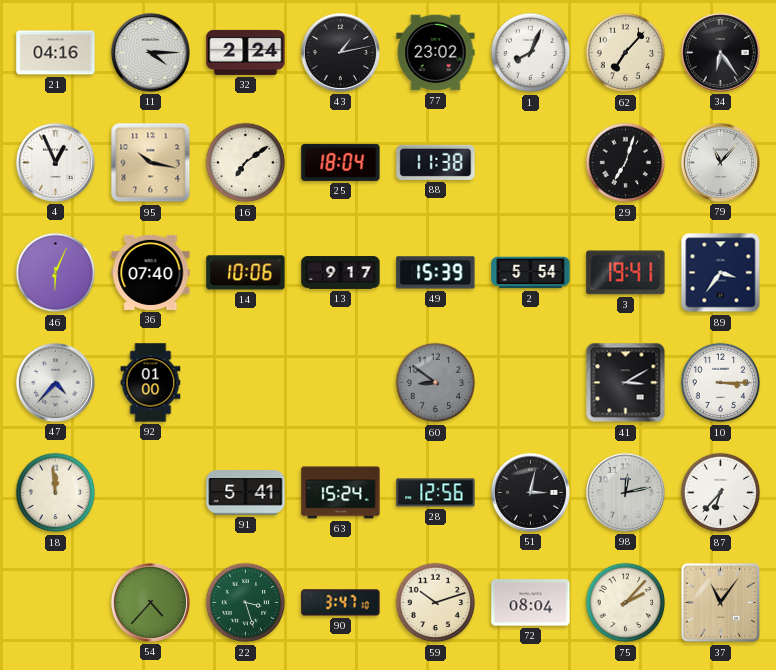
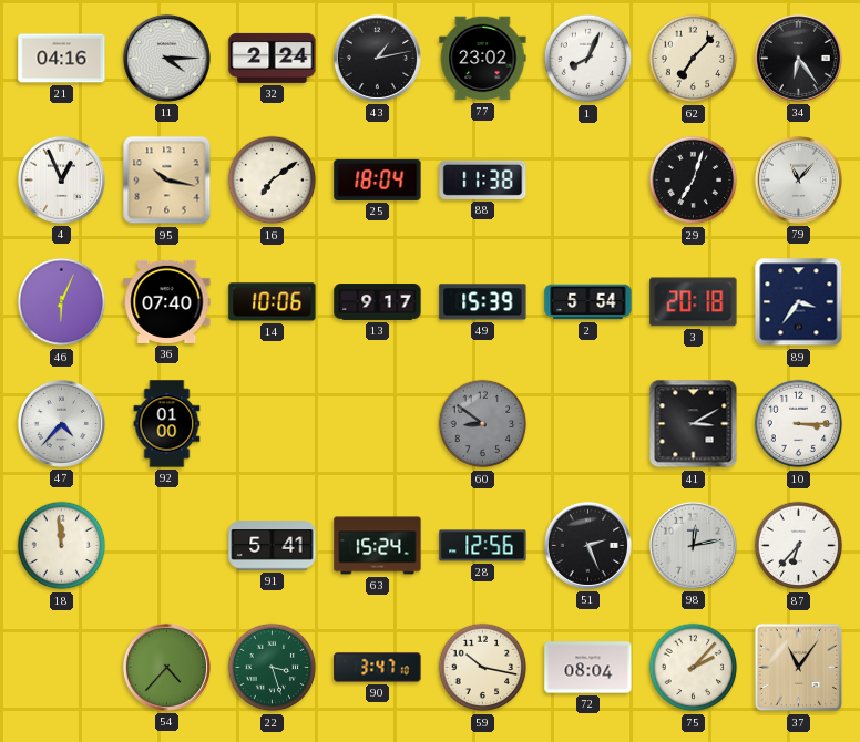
3: 19:41 -> 20:18 (694, 302)
51: 3:02 -> 2:26 (587, 545)
59: 10:12 -> 10:17 (483, 668)
